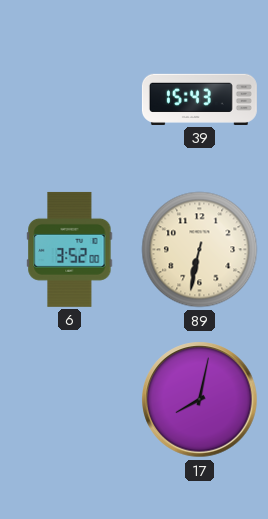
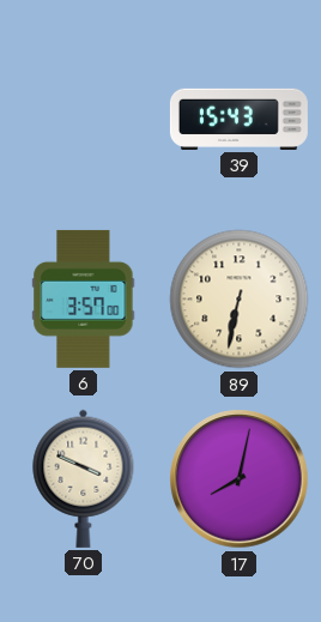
6: 3:52 -> 3:57 (84, 298)
70: none -> 3:49 (84, 478)
